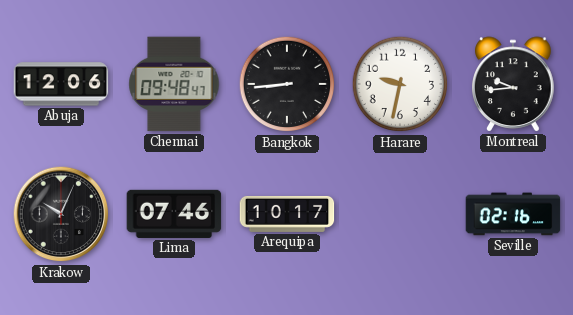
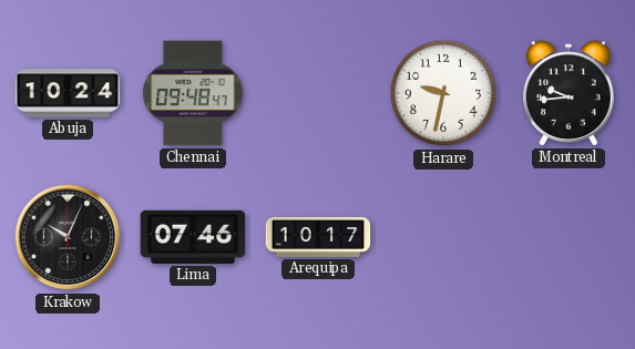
Abuja: 12:06 -> 10:24 (68, 93)
Bangkok: 8:44 -> none (287, 84)
Seville: 02:16 -> none (513, 214)
